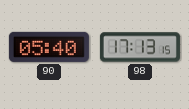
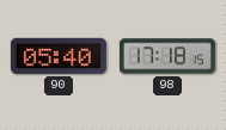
98: 17:13 -> 17:18 (167, 56)
